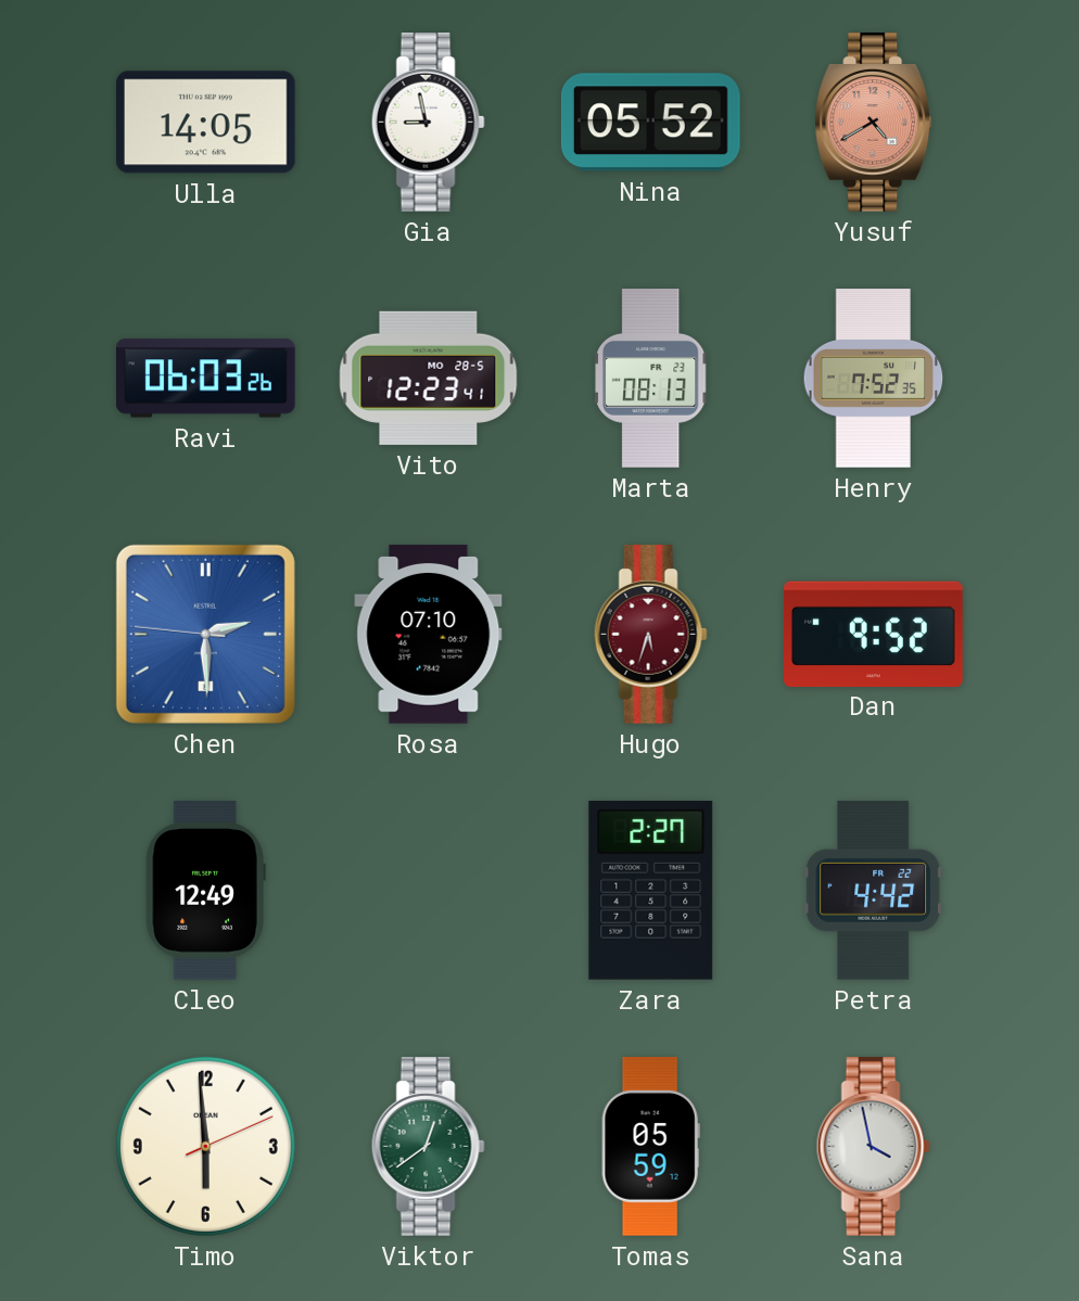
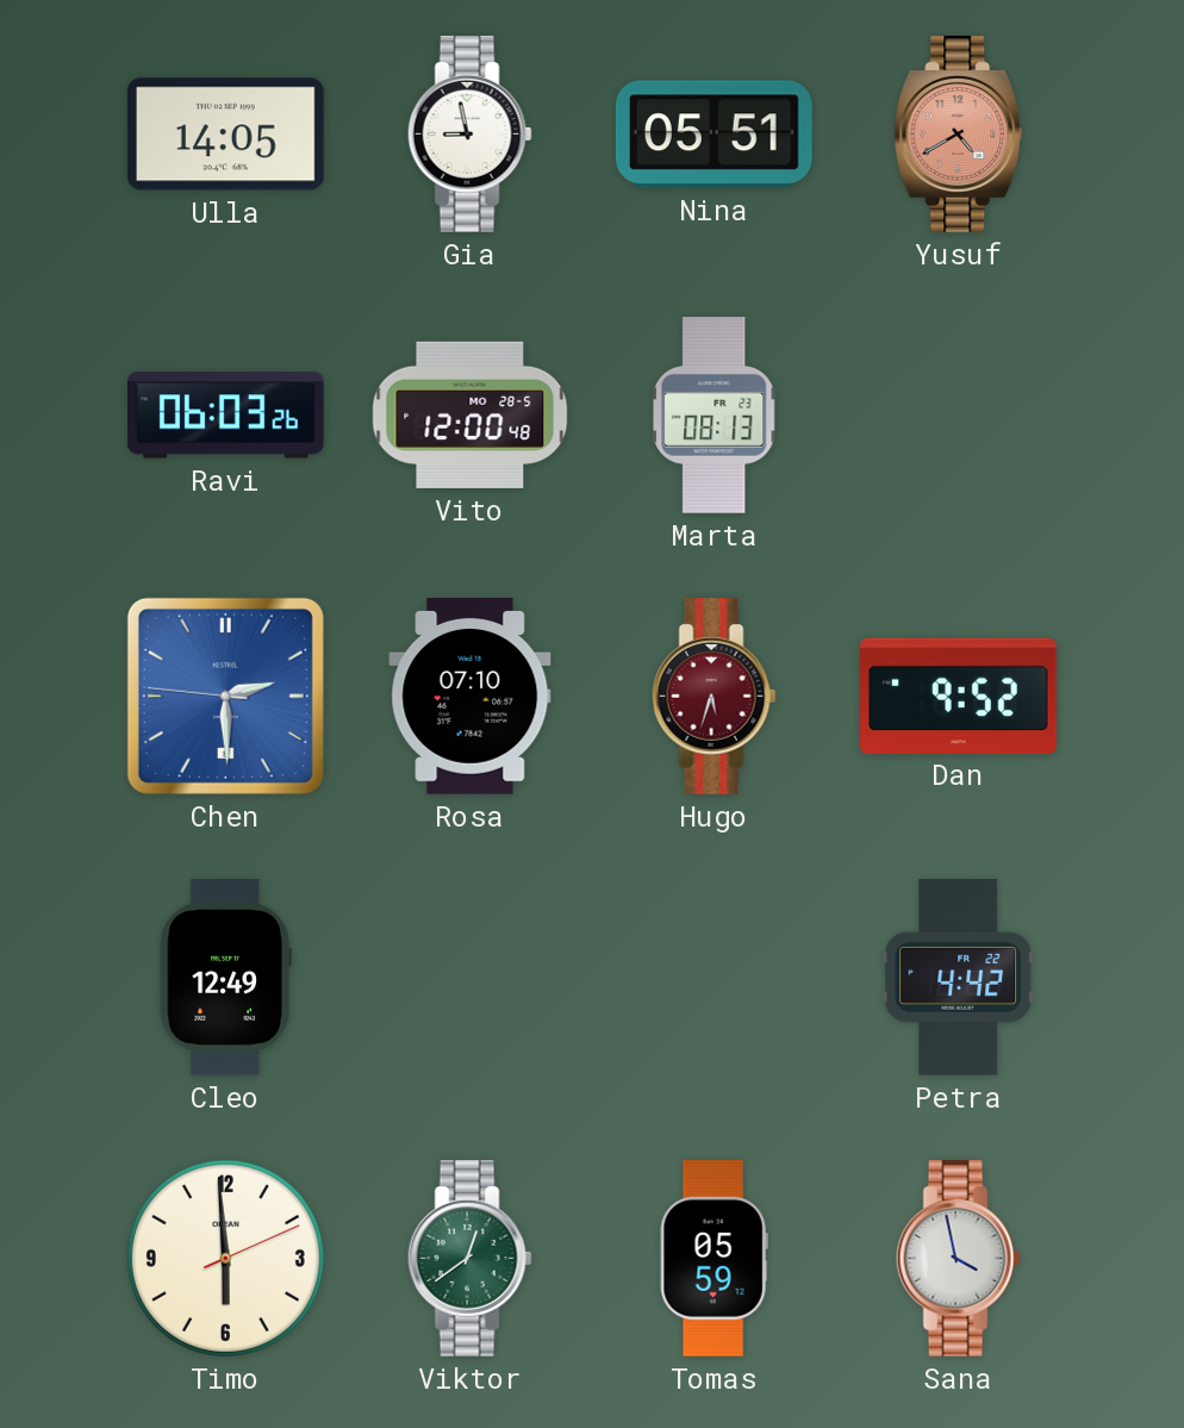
Nina: 05:52 -> 05:51 (713, 135)
Vito: 12:23 -> 12:00 (471, 414)
Henry: 7:52 -> none (874, 379)
Zara: 2:27 -> none (651, 890)
